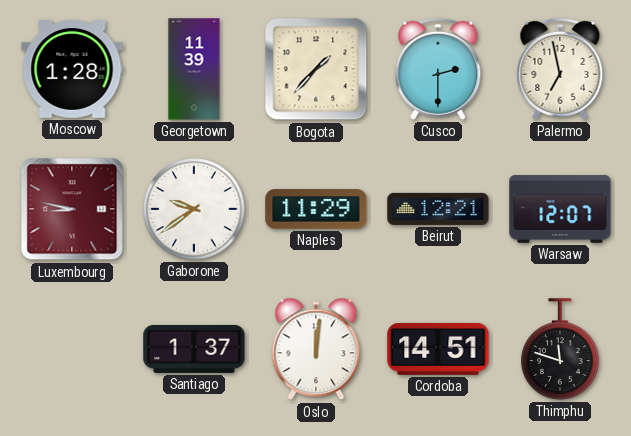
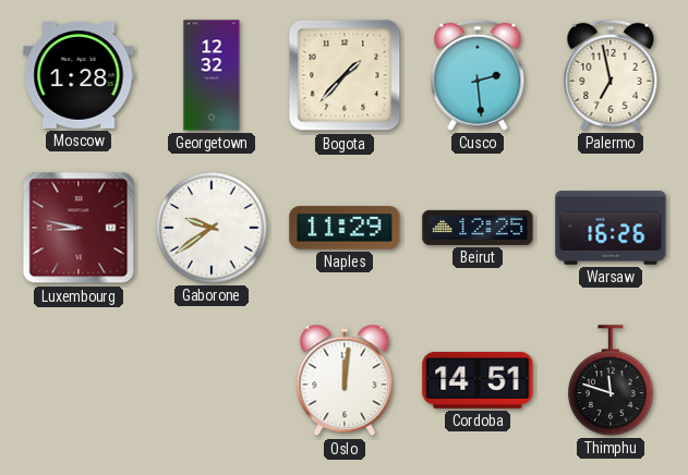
Georgetown: 11:39 -> 12:32 (212, 75)
Cusco: 2:30 -> 2:29 (478, 75)
Beirut: 12:21 -> 12:25 (478, 228)
Warsaw: 12:07 -> 16:26 (611, 228)
Santiago: 1:37 -> none (194, 349)
